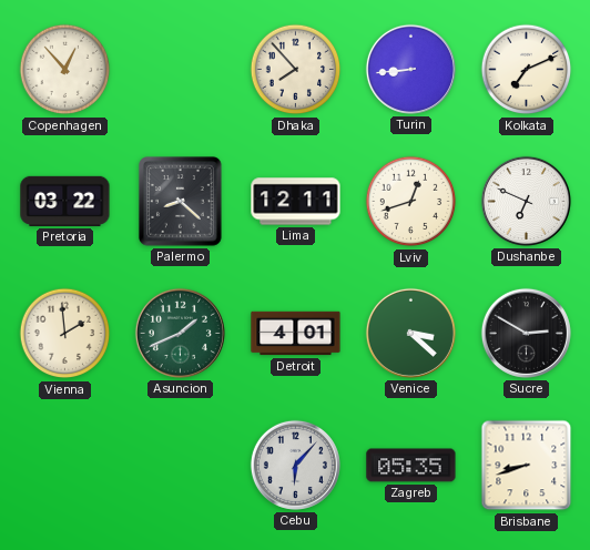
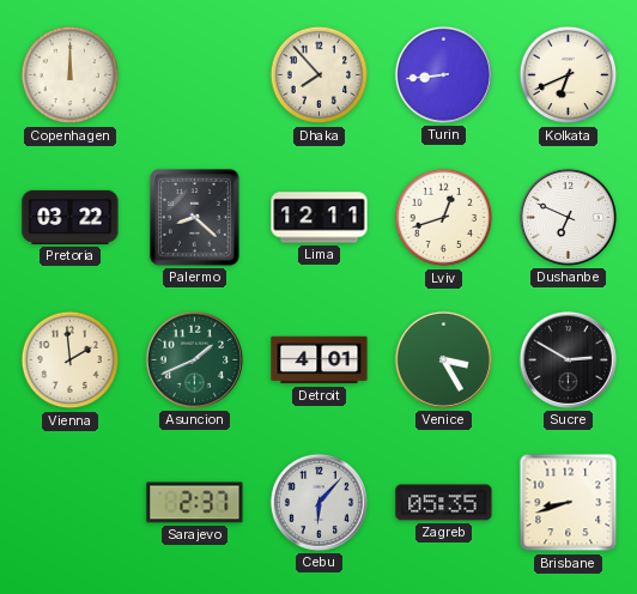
Copenhagen: 12:53 -> 12:00 (71, 75)
Kolkata: 7:11 -> 6:41 (569, 75)
Venice: 3:22 -> 3:25 (443, 359)
Sarajevo: none -> 2:37 (195, 503)
